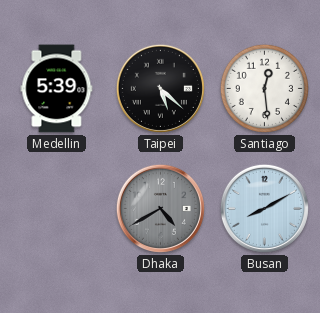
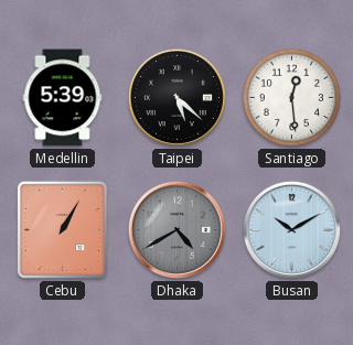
Cebu: none -> 1:05 (62, 229)
Busan: 8:10 -> 10:10 (291, 229)
